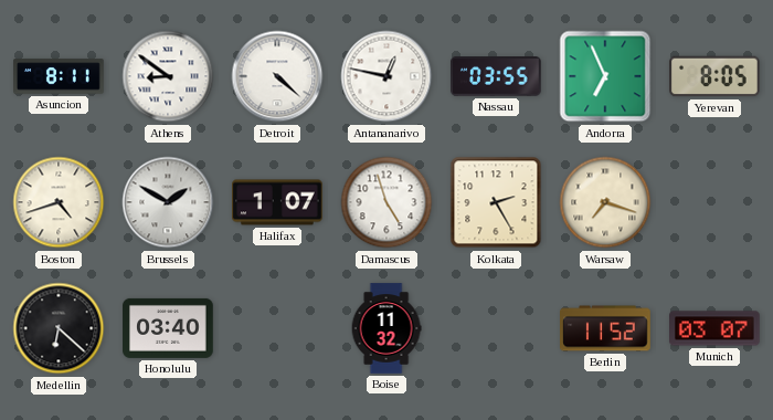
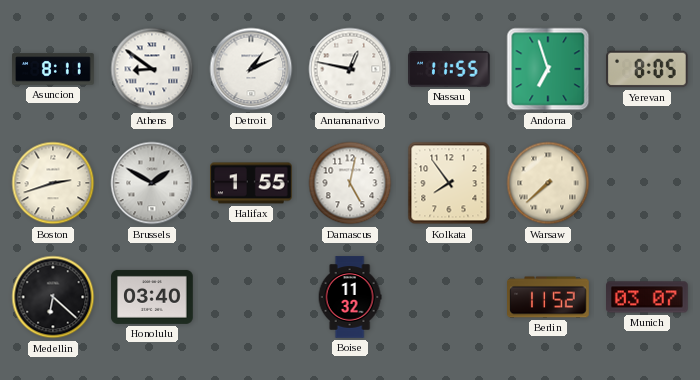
Detroit: 4:22 -> 1:11 (251, 69)
Nassau: 03:55 -> 11:55 (450, 70)
Andorra: 6:56 -> 6:57 (548, 69)
Boston: 4:42 -> 2:42 (53, 183)
Halifax: 1:07 -> 1:55 (251, 183)
Damascus: 4:57 -> 5:02 (350, 183)
Kolkata: 2:25 -> 7:54 (449, 183)
Warsaw: 7:18 -> 7:38 (548, 183)
